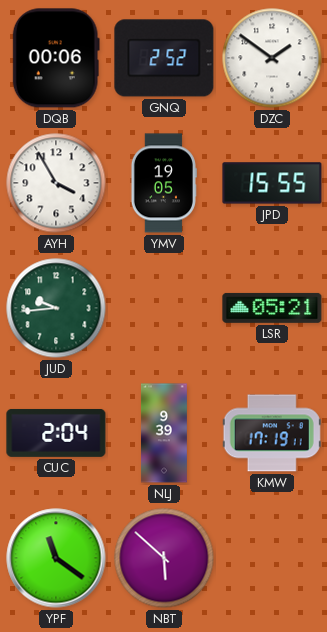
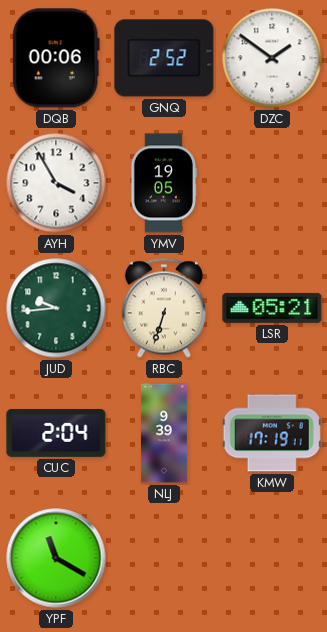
JPD: 15:55 -> none (272, 183)
RBC: none -> 6:33 (164, 308)
YPF: 11:21 -> 11:20 (56, 558)
NBT: 5:52 -> none (164, 558)
